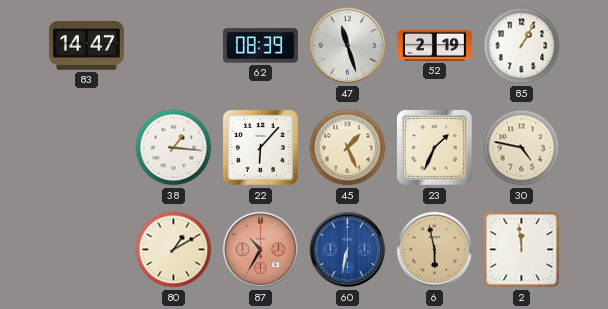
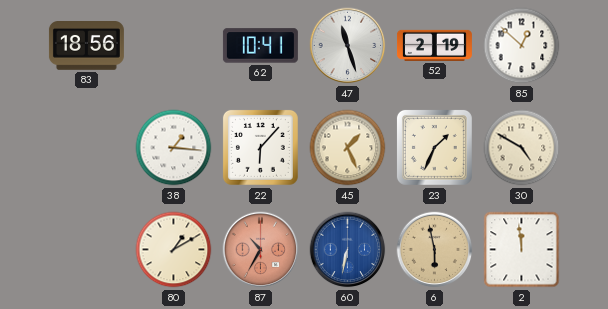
83: 14:47 -> 18:56 (86, 46)
62: 08:39 -> 10:41 (260, 46)
85: 1:05 -> 12:52 (522, 46)
30: 4:47 -> 4:50 (522, 148)
